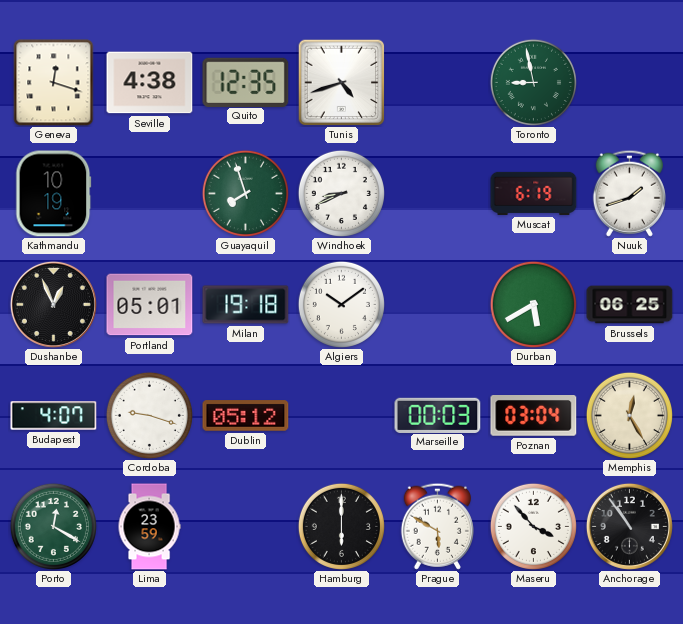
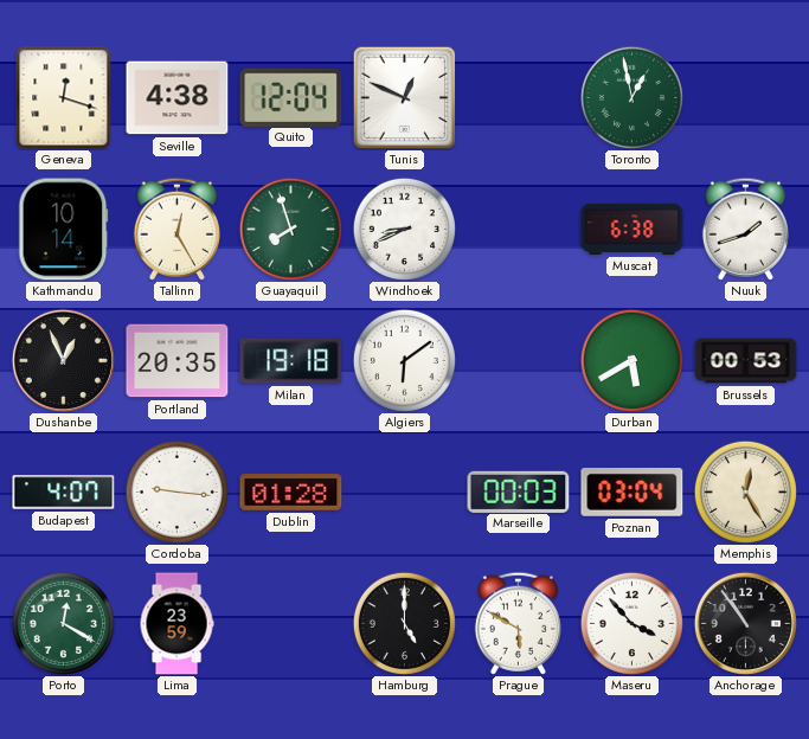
Quito: 12:35 -> 12:04 (291, 97)
Tunis: 4:42 -> 12:49 (404, 97)
Toronto: 8:58 -> 12:58 (631, 97)
Kathmandu: 10:19 -> 10:14 (64, 230)
Tallinn: none -> 12:25 (176, 229)
Muscat: 6:19 -> 6:38 (633, 229)
Portland: 05:01 -> 20:35 (178, 361)
Algiers: 10:09 -> 6:09 (404, 360)
Brussels: 06:25 -> 00:53 (746, 361)
Cordoba: 9:18 -> 9:16 (176, 491)
Dublin: 05:12 -> 01:28 (291, 493)
Hamburg: 6:00 -> 5:00 (404, 623)
